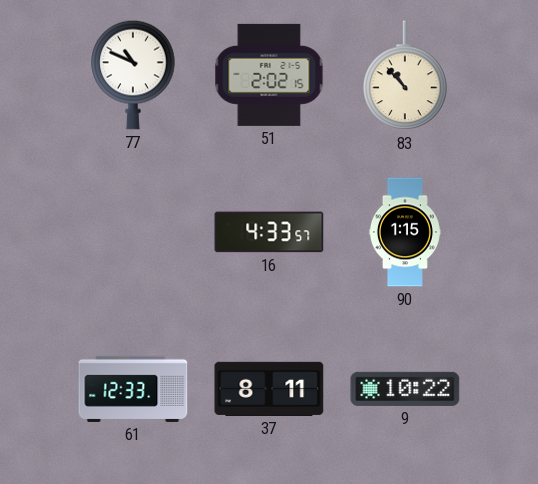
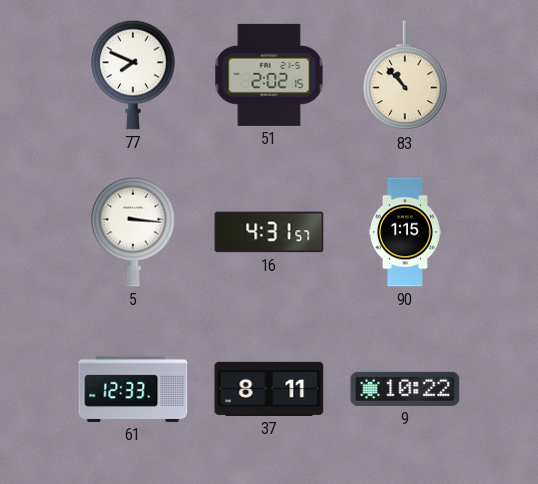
77: 10:49 -> 7:49 (133, 75)
5: none -> 3:16 (133, 232)
16: 4:33 -> 4:31 (269, 232)
